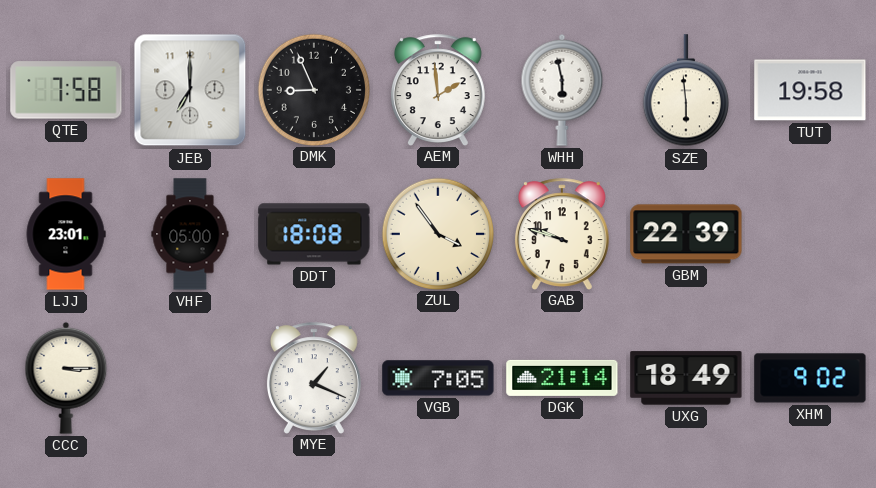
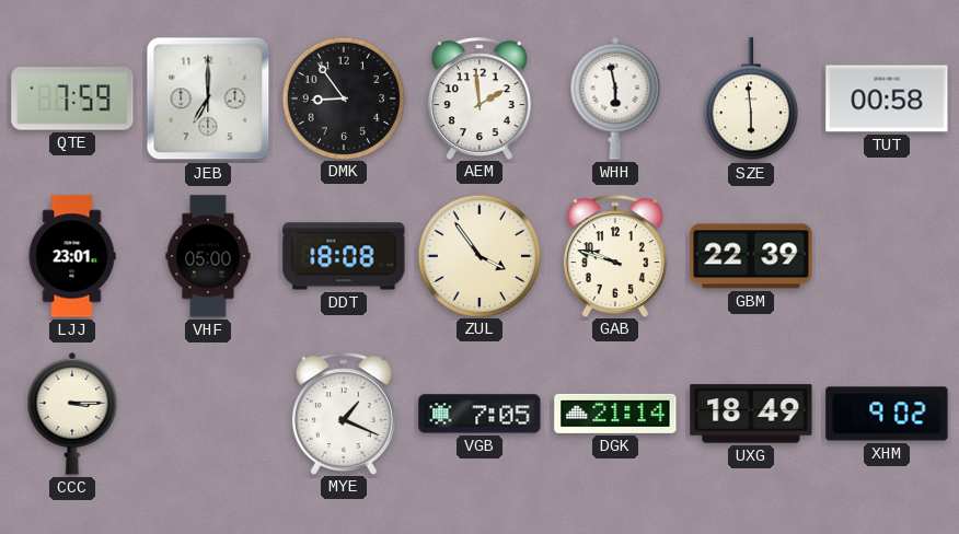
QTE: 7:58 -> 7:59 (72, 98)
DMK: 8:56 -> 8:54 (343, 97)
TUT: 19:58 -> 00:58 (887, 98)
